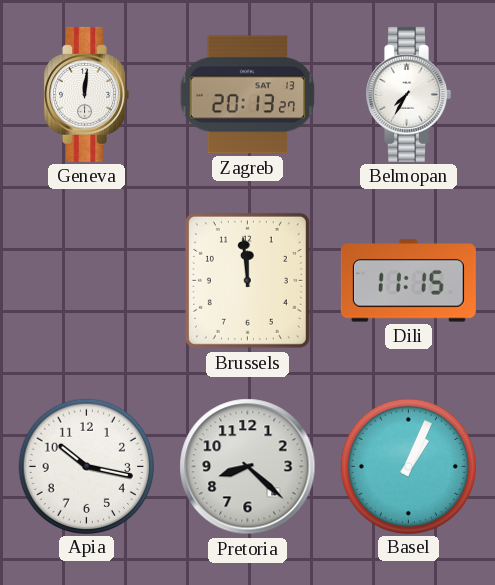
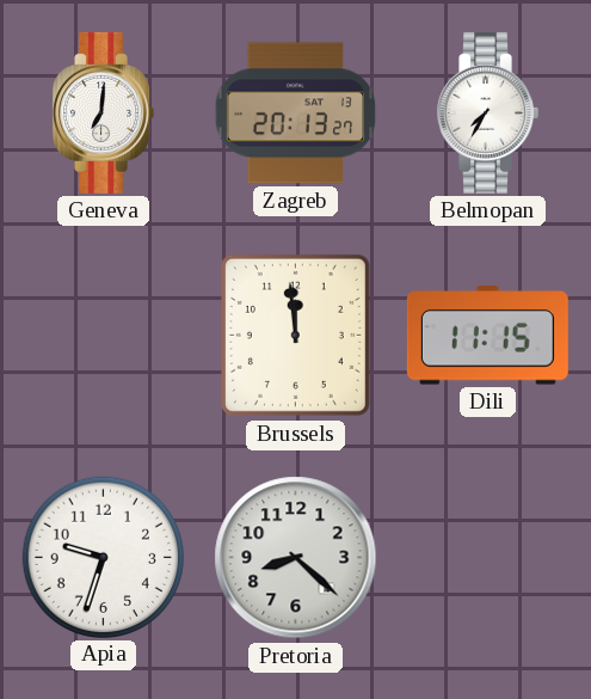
Geneva: 12:01 -> 7:01 (103, 112)
Apia: 10:17 -> 9:33 (103, 557)
Basel: 1:04 -> none (408, 466)
